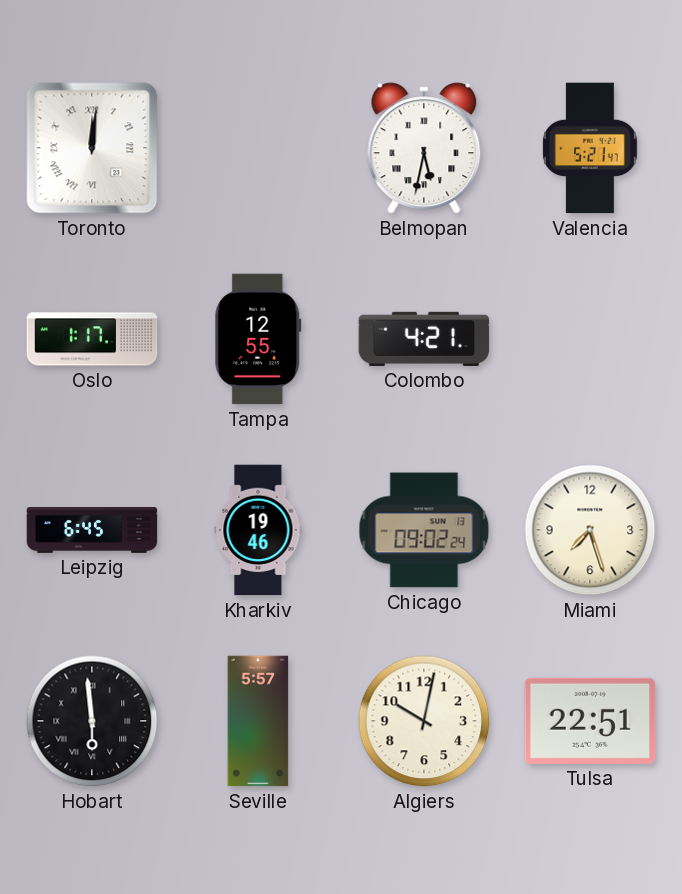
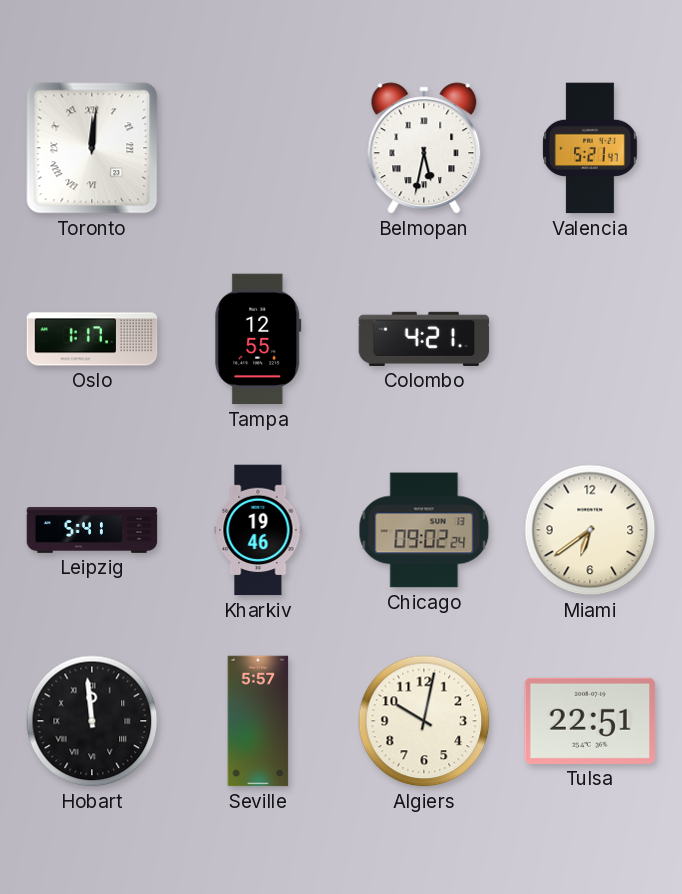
Leipzig: 6:45 -> 5:41 (92, 531)
Miami: 7:27 -> 6:39 (590, 530)
Hobart: 5:59 -> 11:59 (92, 721)
